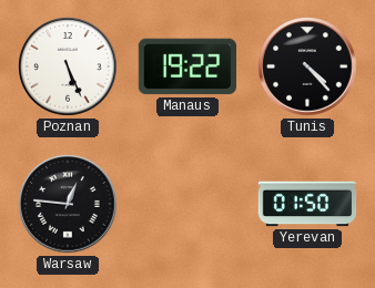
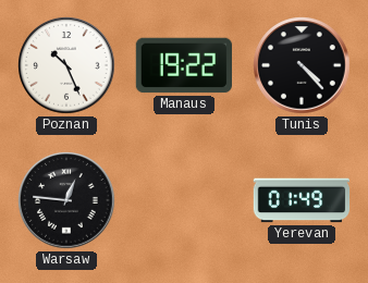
Poznan: 5:26 -> 10:26 (66, 65)
Yerevan: 01:50 -> 01:49 (302, 200)
